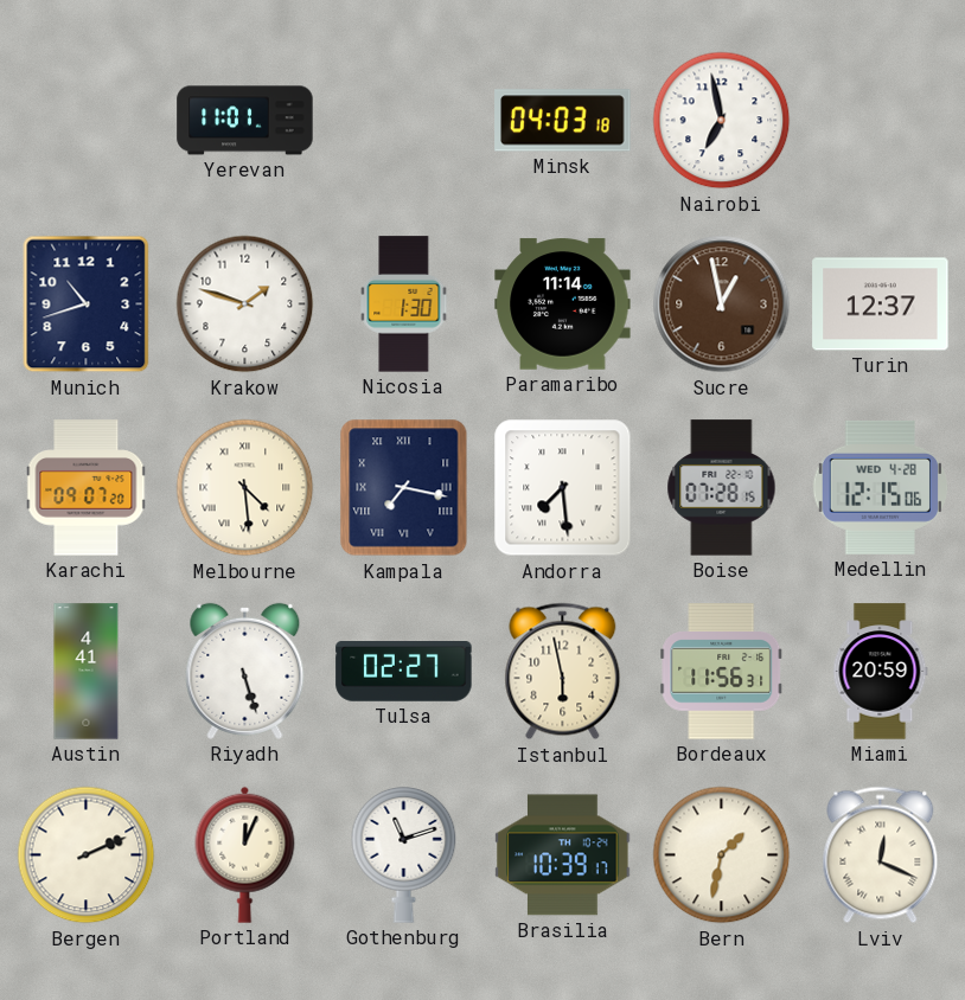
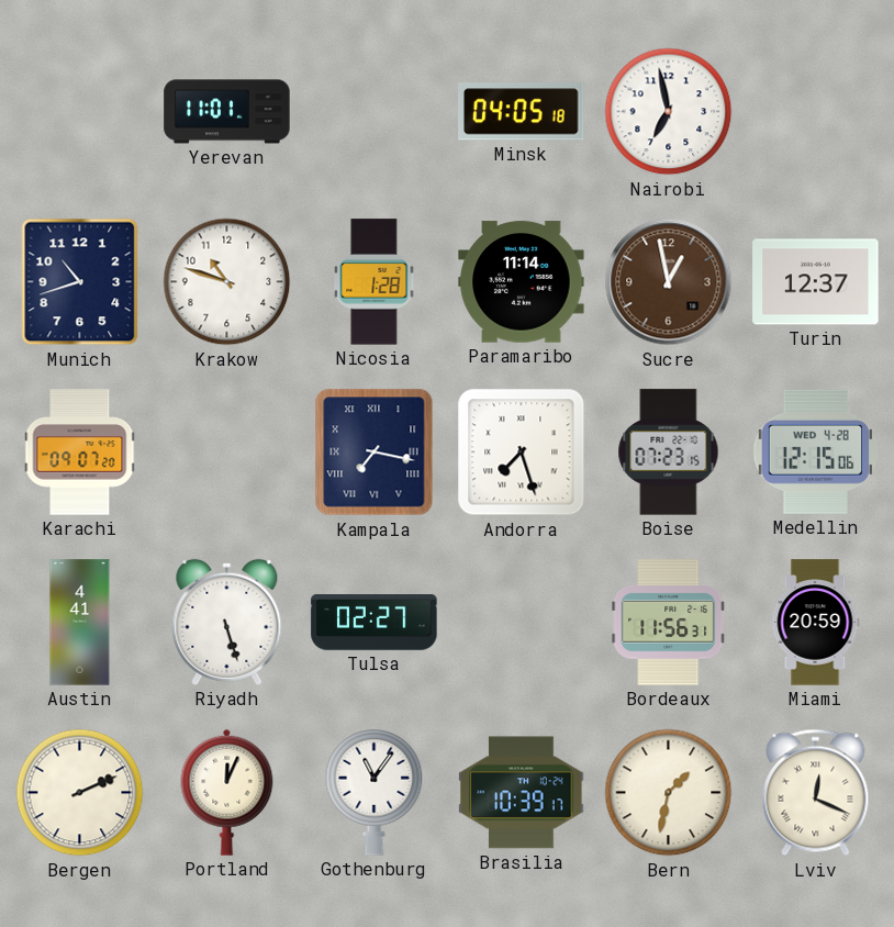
Minsk: 04:03 -> 04:05 (522, 112)
Krakow: 1:48 -> 10:48 (227, 282)
Nicosia: 1:30 -> 1:28 (375, 282)
Melbourne: 4:29 -> none (245, 488)
Andorra: 7:29 -> 7:27 (522, 453)
Boise: 07:28 -> 07:23 (669, 453)
Istanbul: 5:58 -> none (563, 672)
Gothenburg: 11:12 -> 11:06 (375, 792)
